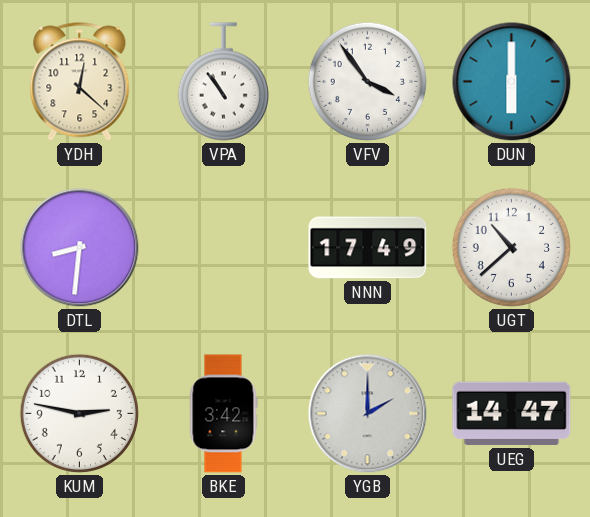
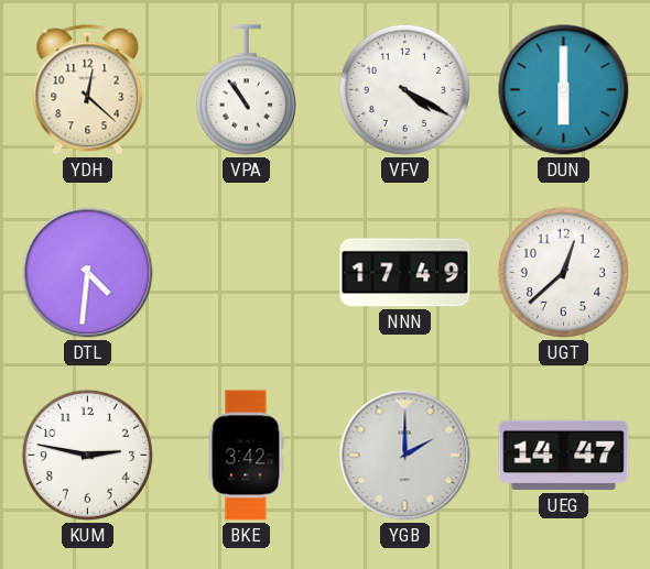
VFV: 3:54 -> 4:20 (404, 89)
DTL: 8:31 -> 4:31 (88, 273)
UGT: 10:38 -> 12:38 (563, 272)
